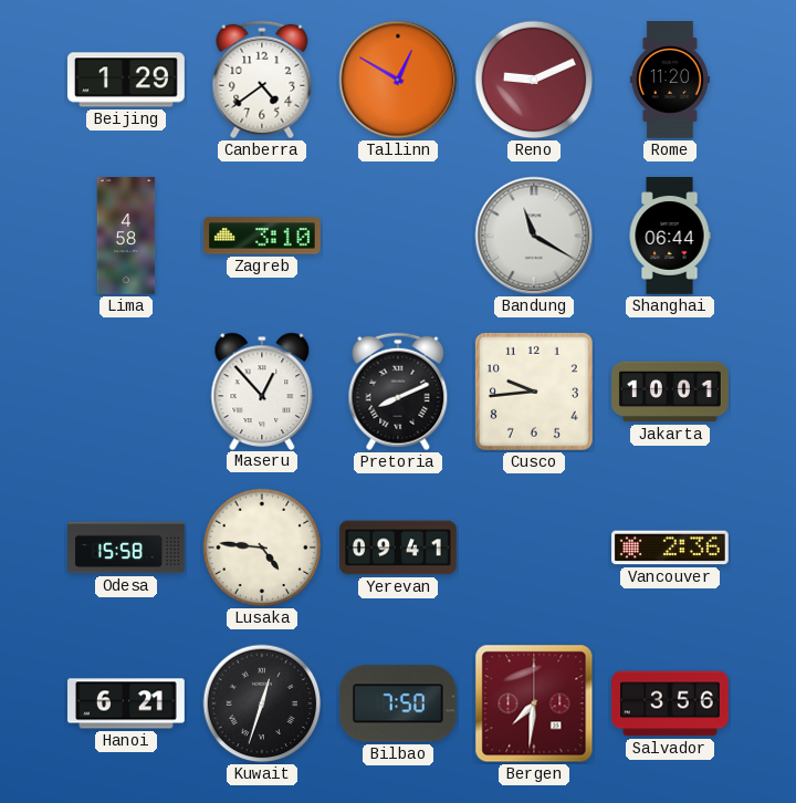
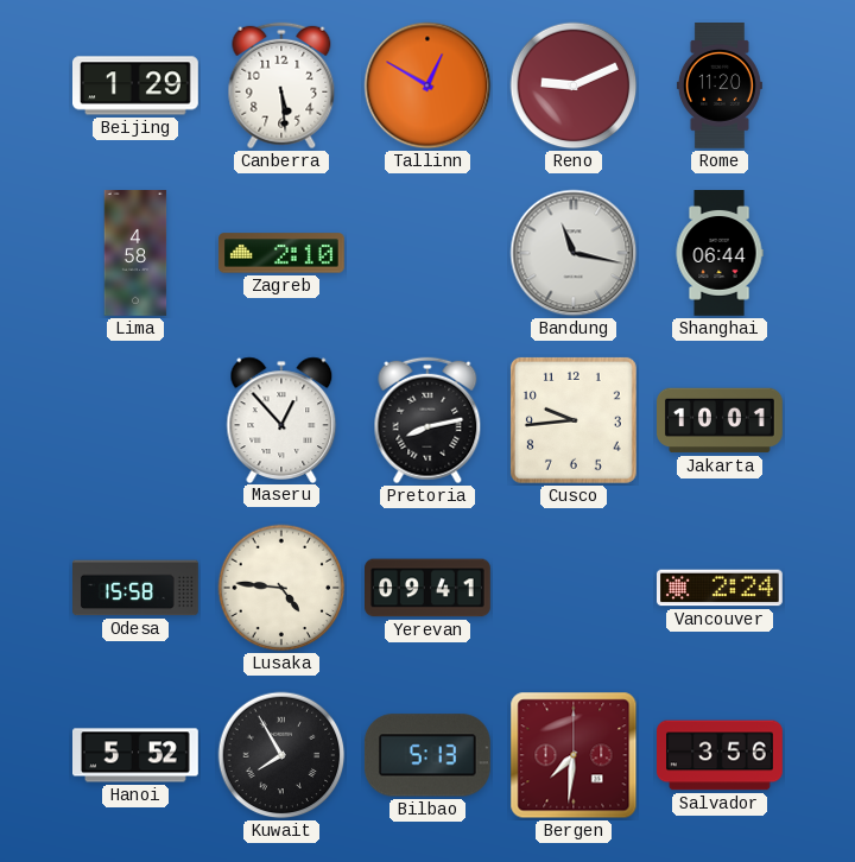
Canberra: 4:39 -> 5:29 (281, 85)
Zagreb: 3:10 -> 2:10 (281, 253)
Bandung: 11:20 -> 11:17 (574, 253)
Pretoria: 8:11 -> 8:13 (427, 420)
Vancouver: 2:36 -> 2:24 (721, 588)
Hanoi: 6:21 -> 5:52 (137, 755)
Kuwait: 12:33 -> 7:55 (281, 755)
Bilbao: 7:50 -> 5:13 (427, 755)
